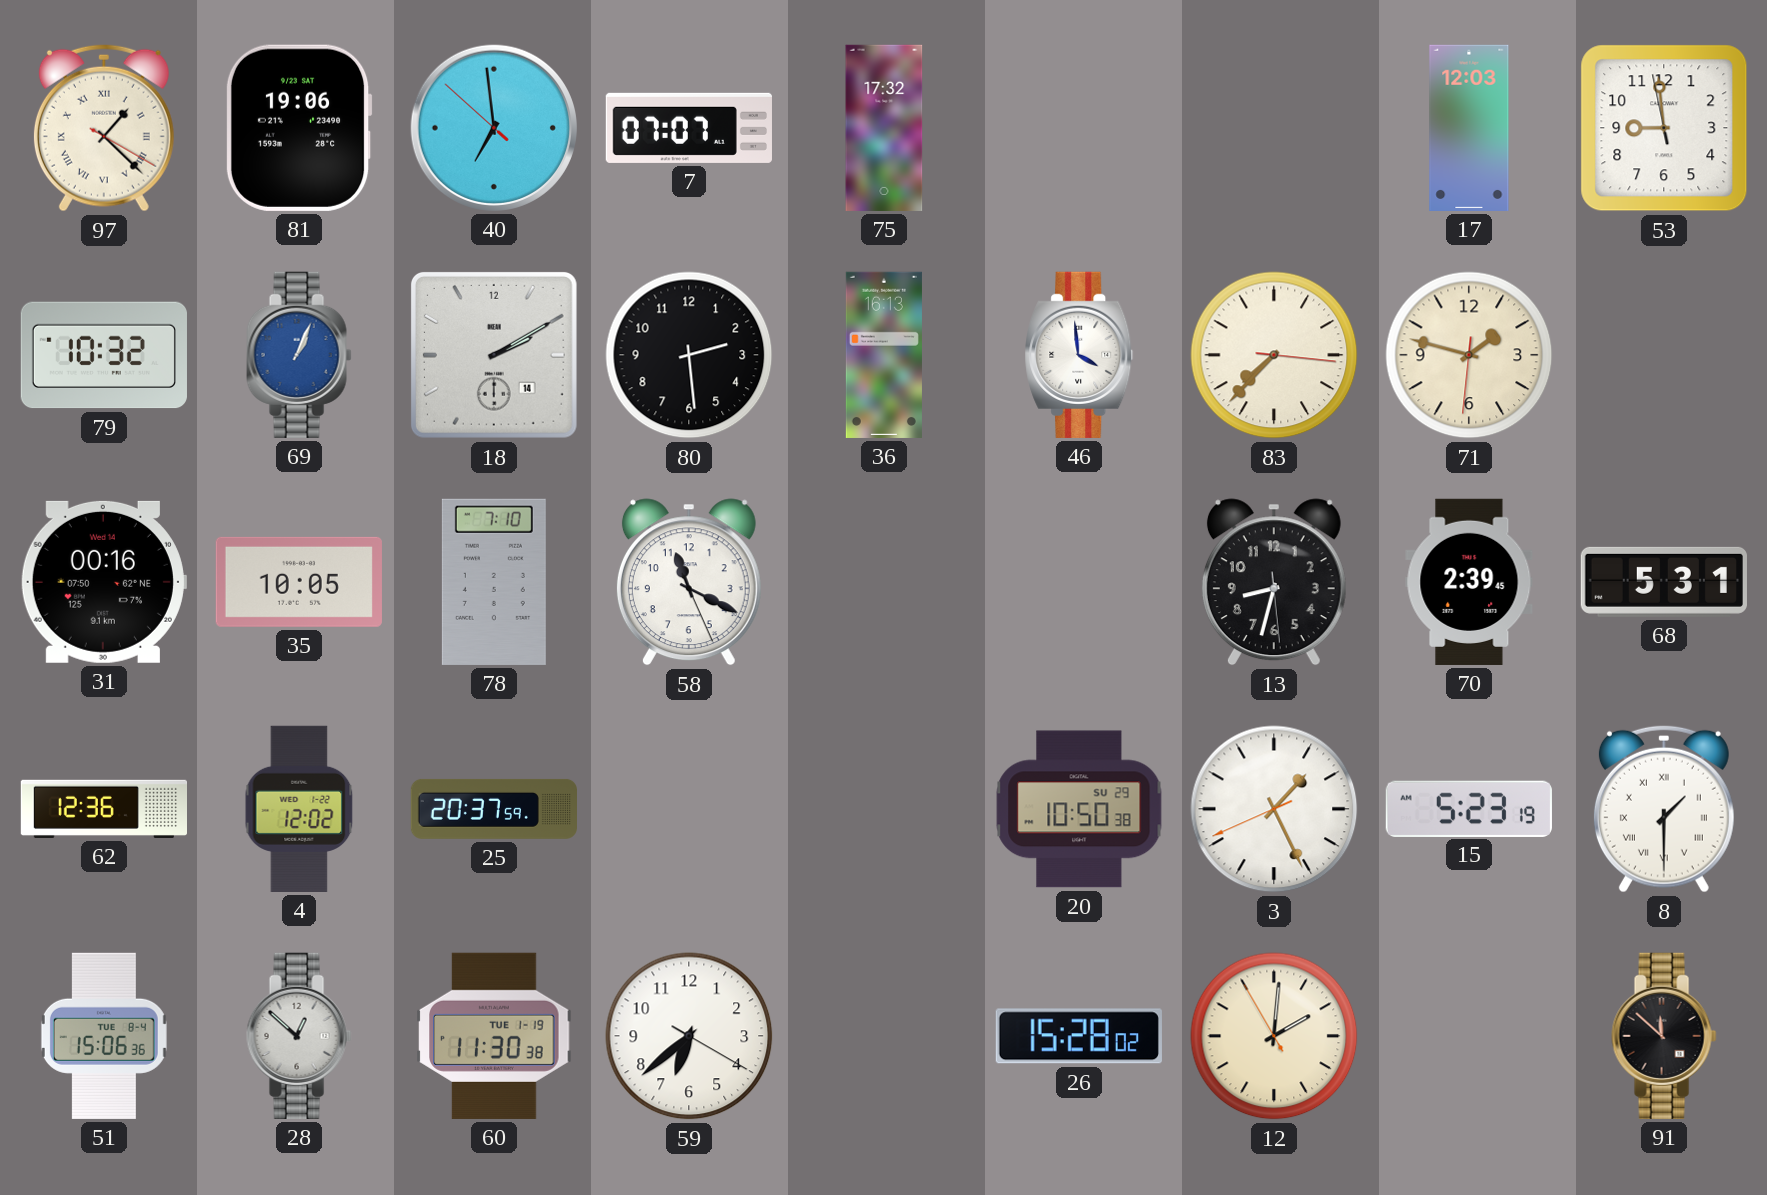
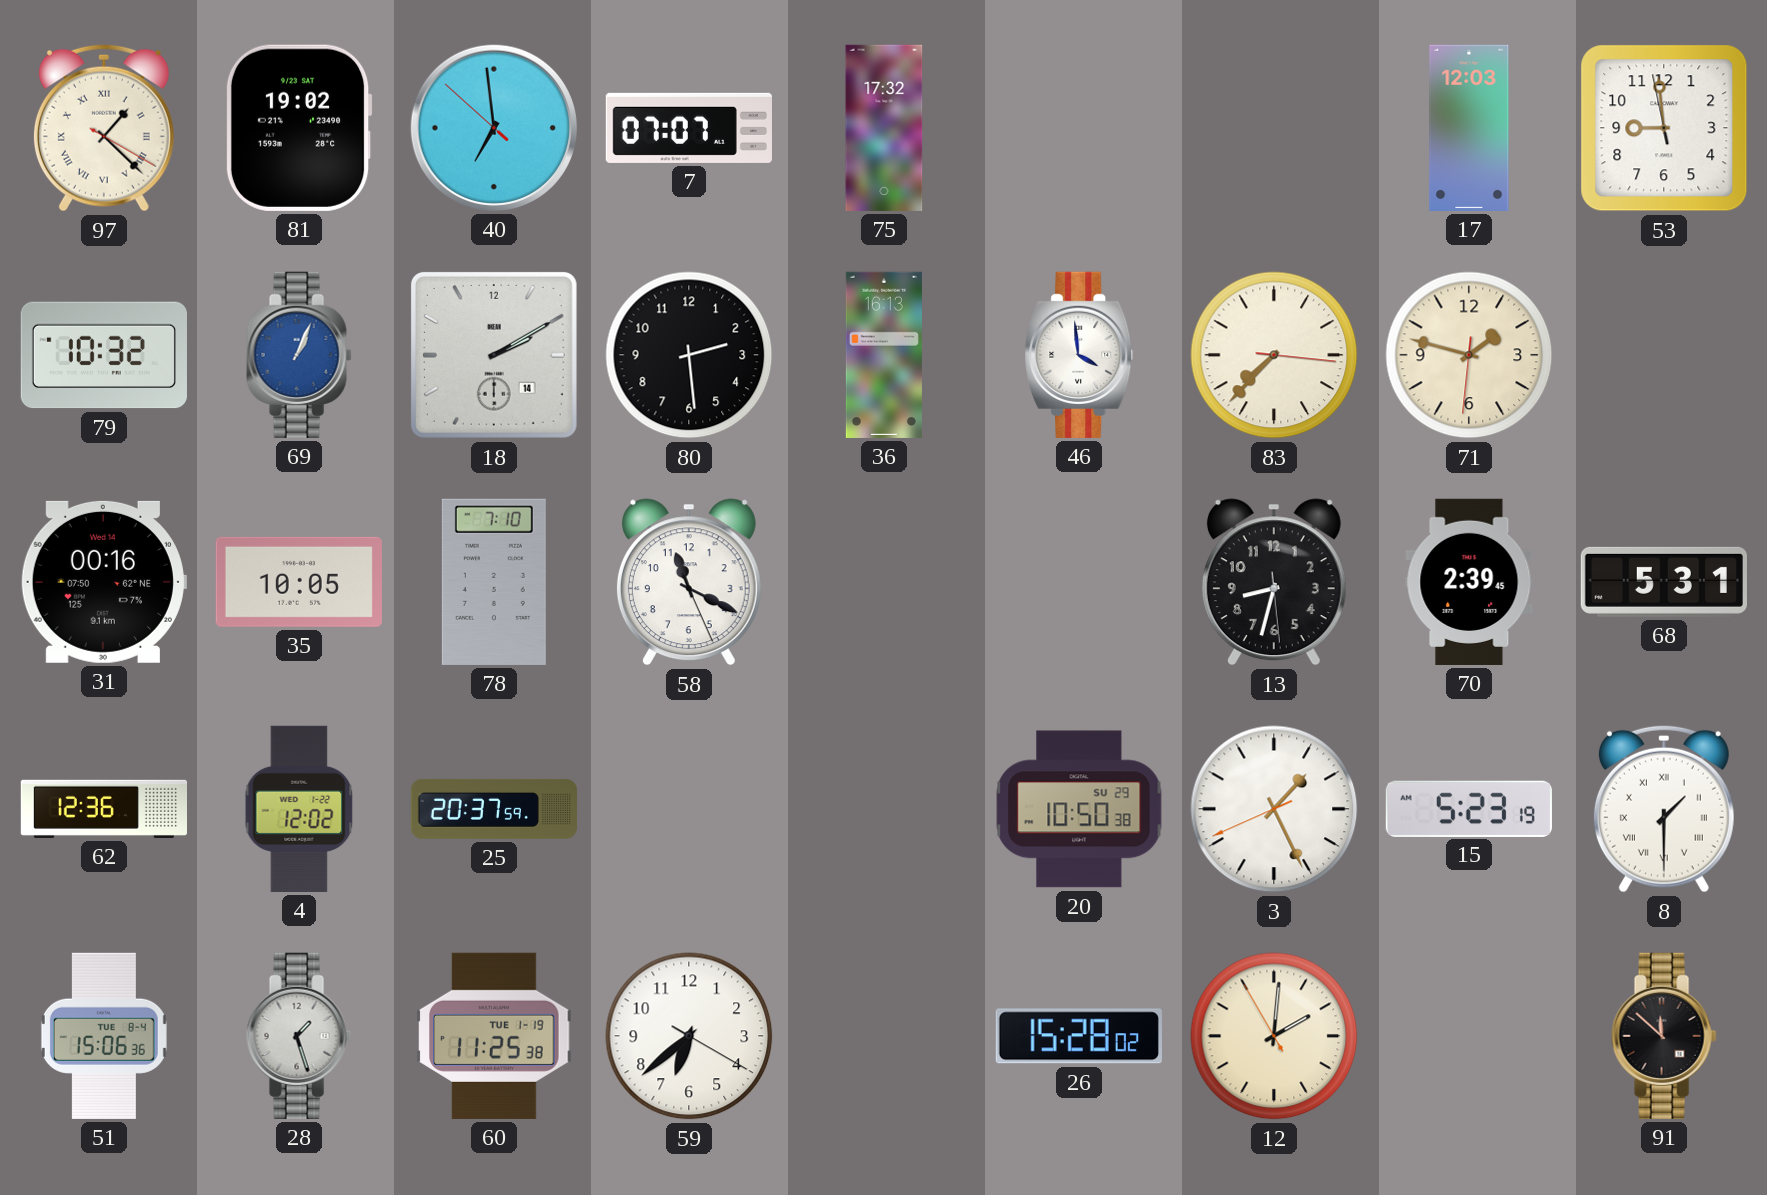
81: 19:06 -> 19:02 (299, 128)
28: 12:52 -> 1:27 (299, 1036)
60: 11:30 -> 11:25 (494, 1036)
